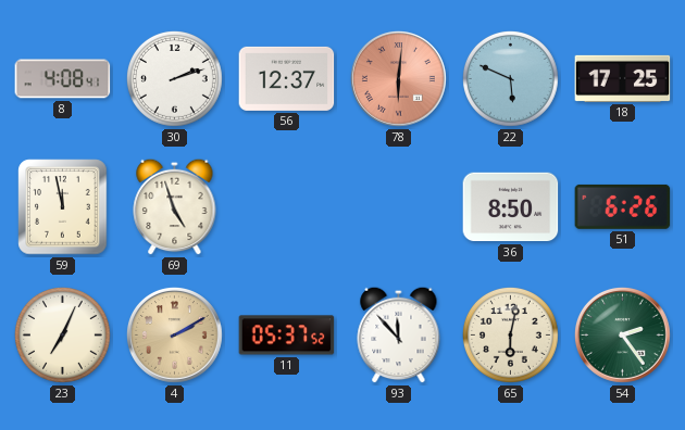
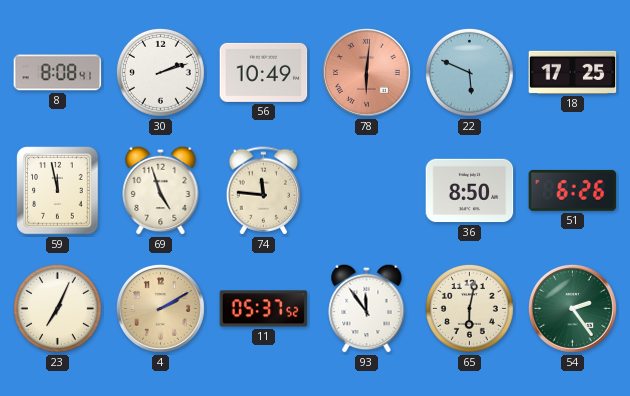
8: 4:08 -> 8:08 (58, 73)
56: 12:37 -> 10:49 (264, 72)
74: none -> 11:46 (264, 191)
93: 11:53 -> 11:54 (367, 308)
